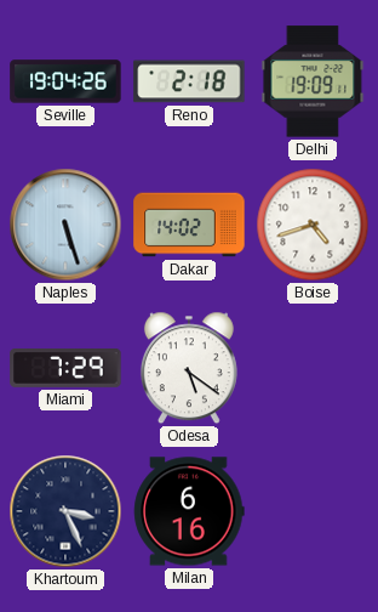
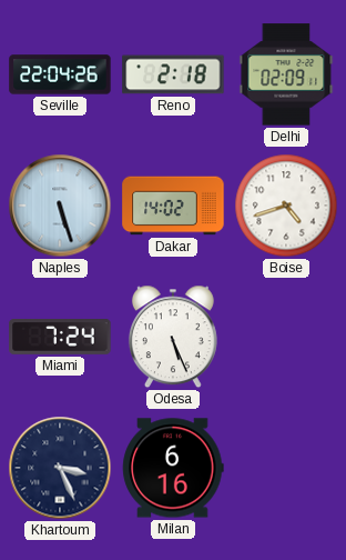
Seville: 19:04 -> 22:04 (60, 74)
Delhi: 19:09 -> 02:09 (286, 74)
Miami: 7:29 -> 7:24 (60, 338)
Odesa: 5:21 -> 5:26 (173, 337)
